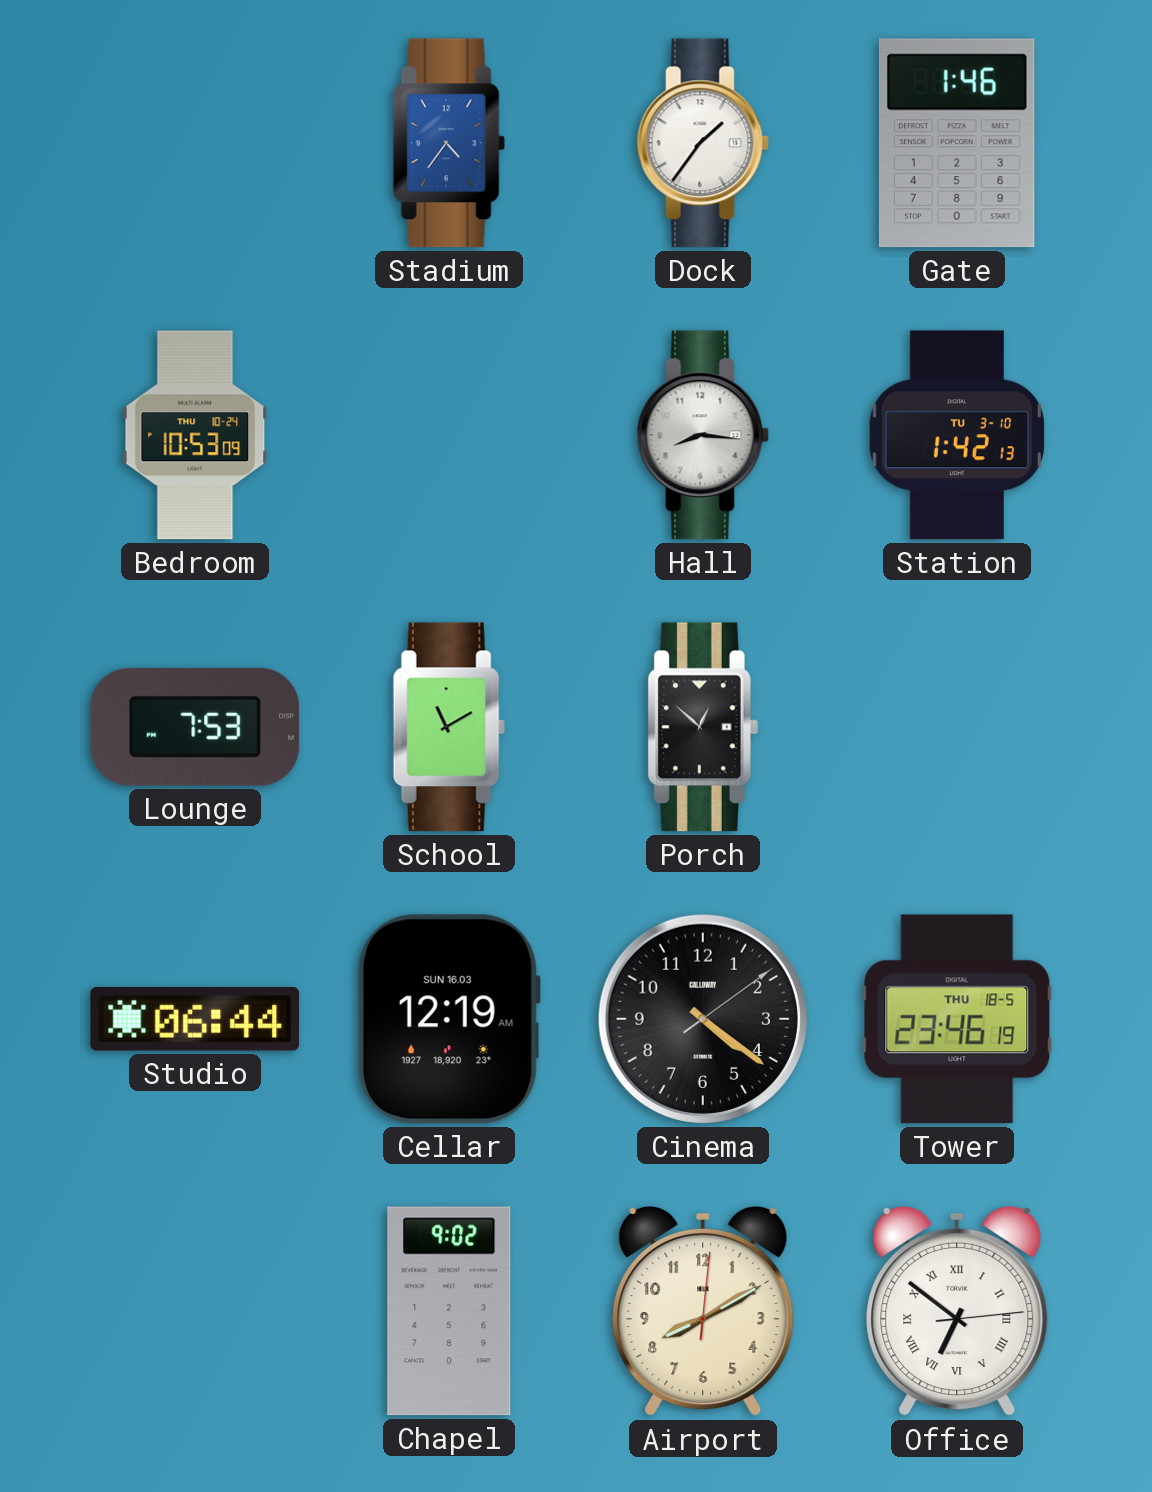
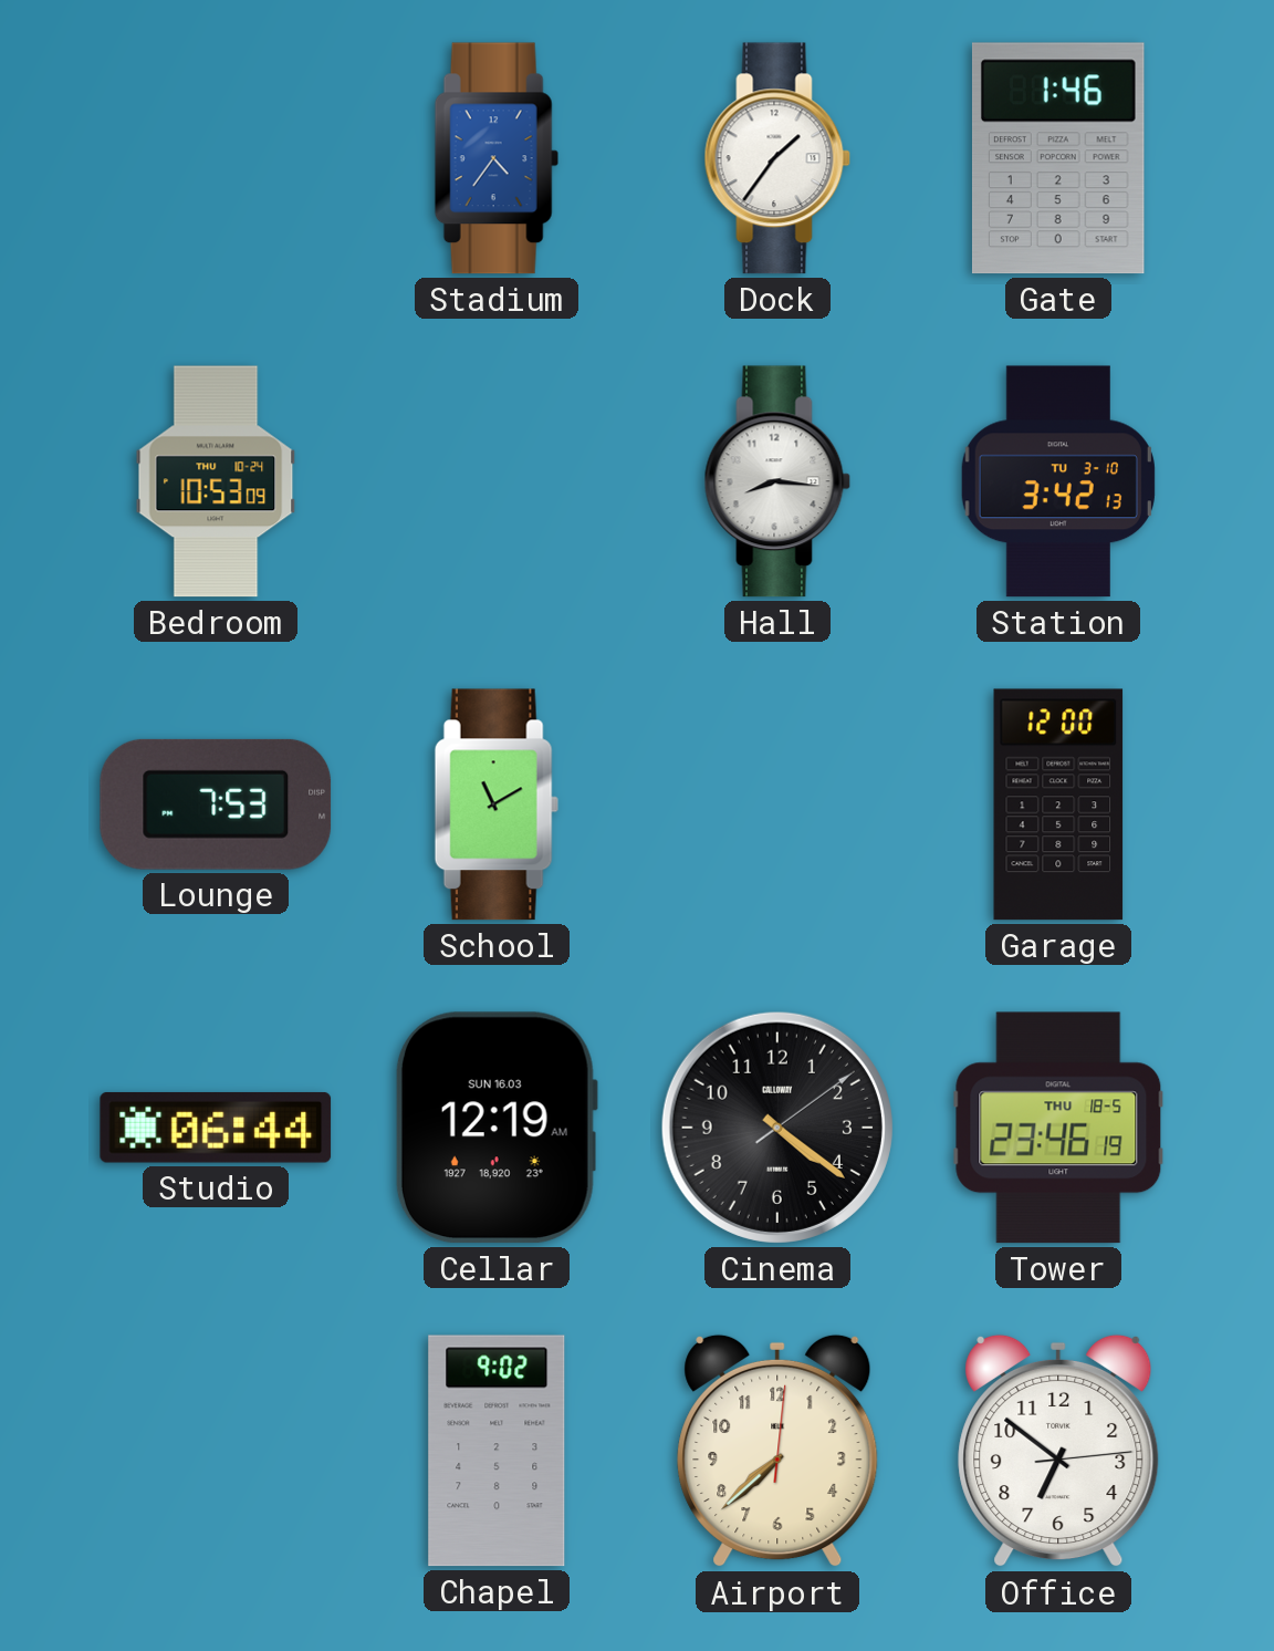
Station: 1:42 -> 3:42 (1058, 481)
Porch: 12:52 -> none (703, 727)
Garage: none -> 12:00 (1058, 804)
Airport: 8:10 -> 7:38 (777, 1451)
Office numerals: Roman -> Arabic (1058, 1451)
